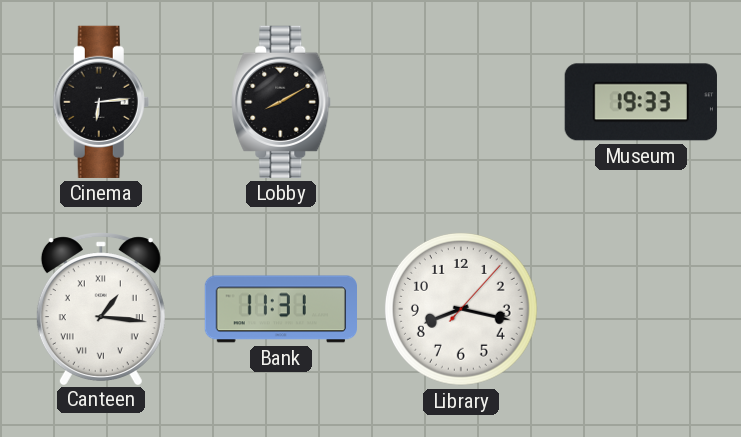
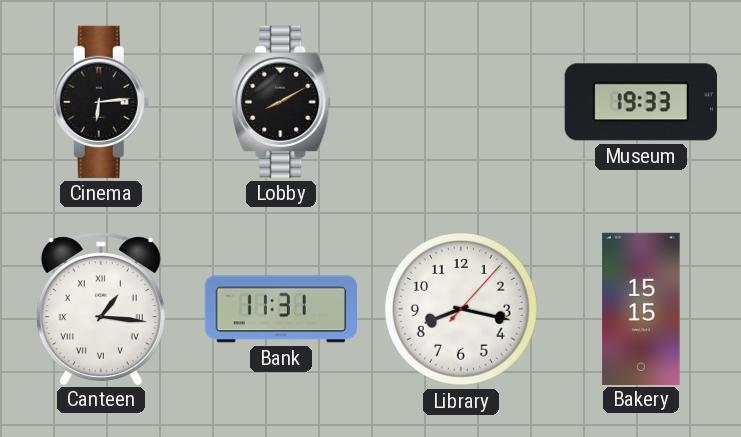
Bakery: none -> 15:15 (641, 308)
